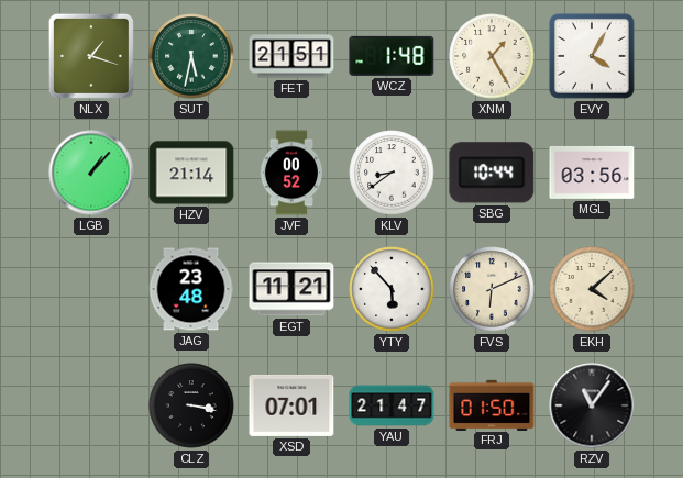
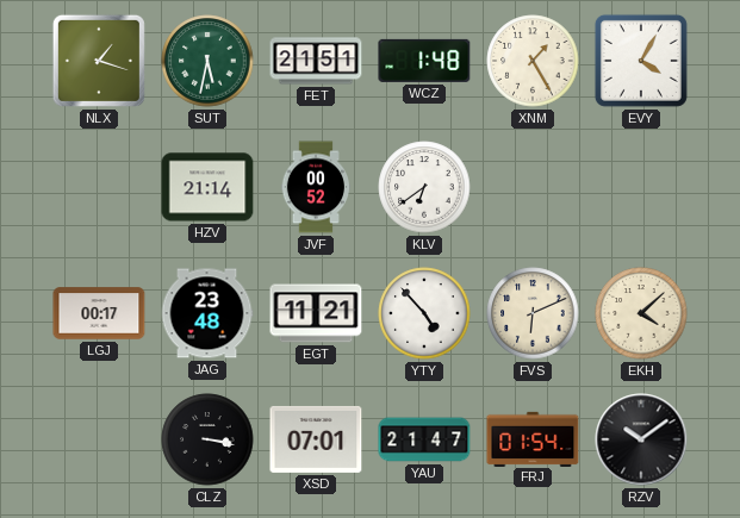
LGB: 1:07 -> none (91, 173)
KLV: 8:39 -> 6:39 (424, 187)
SBG: 10:44 -> none (492, 173)
MGL: 03:56 -> none (592, 173)
LGJ: none -> 00:17 (99, 313)
YTY: 5:53 -> 4:53 (424, 313)
FRJ: 01:50 -> 01:54 (533, 438)
RZV: 11:06 -> 10:09 (641, 439)
